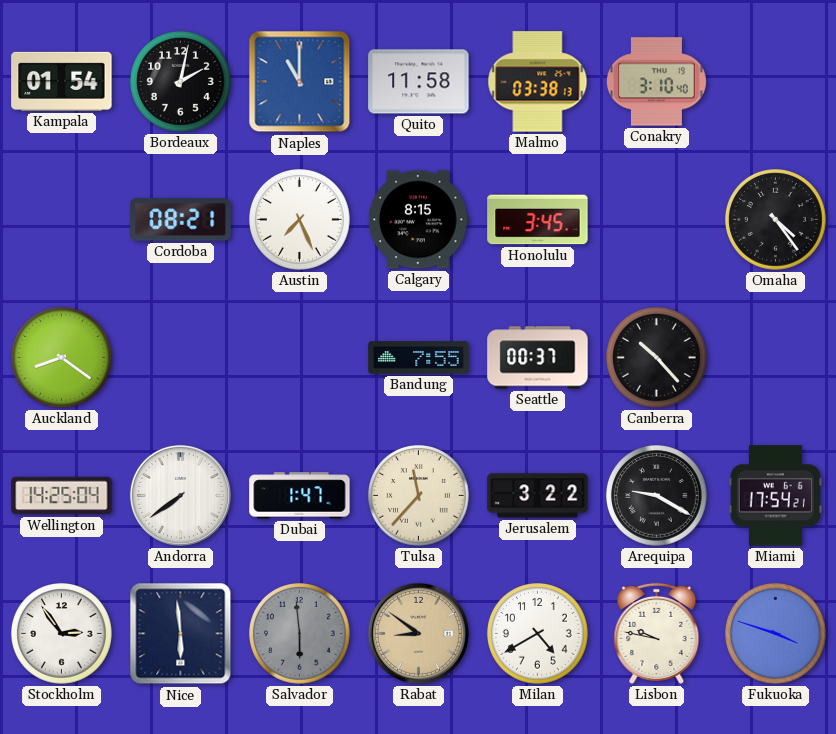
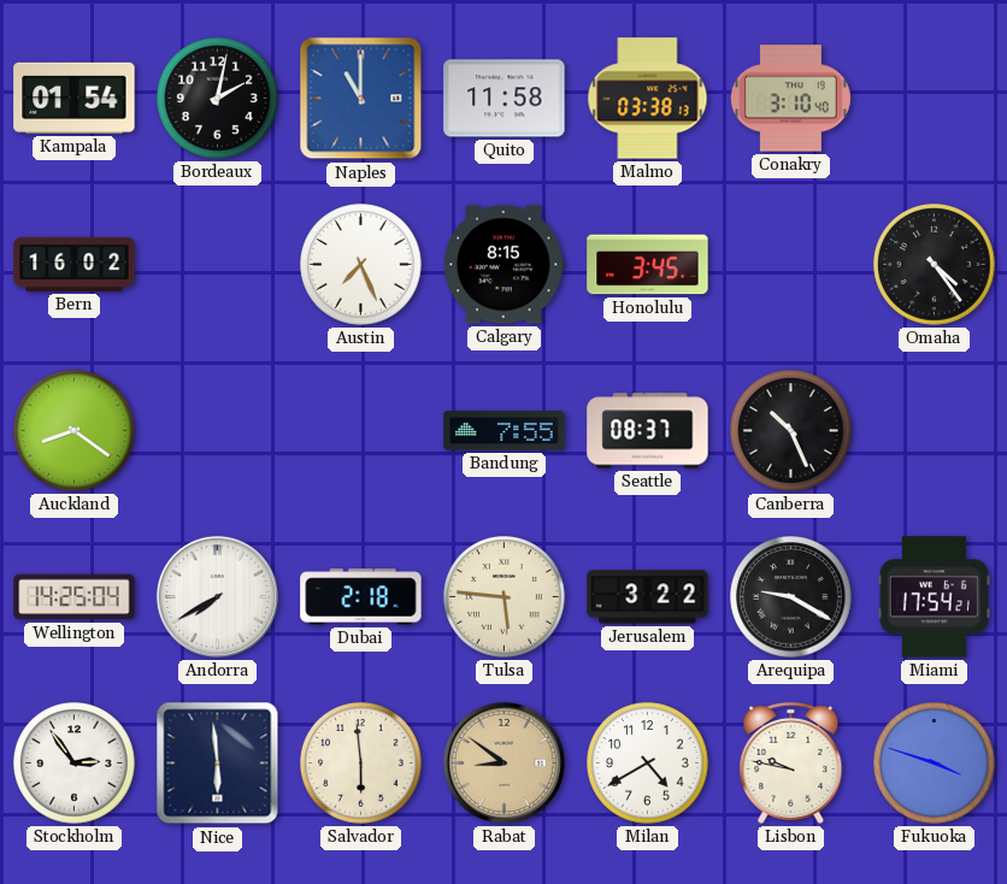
Bern: none -> 16:02 (75, 264)
Cordoba: 08:21 -> none (181, 220)
Seattle: 00:37 -> 08:37 (648, 431)
Canberra: 10:23 -> 10:26 (791, 431)
Andorra: 7:39 -> 7:40 (217, 596)
Dubai: 1:47 -> 2:18 (361, 597)
Tulsa: 11:37 -> 5:46 (505, 597)
Salvador dial: grey -> cream (361, 764)
